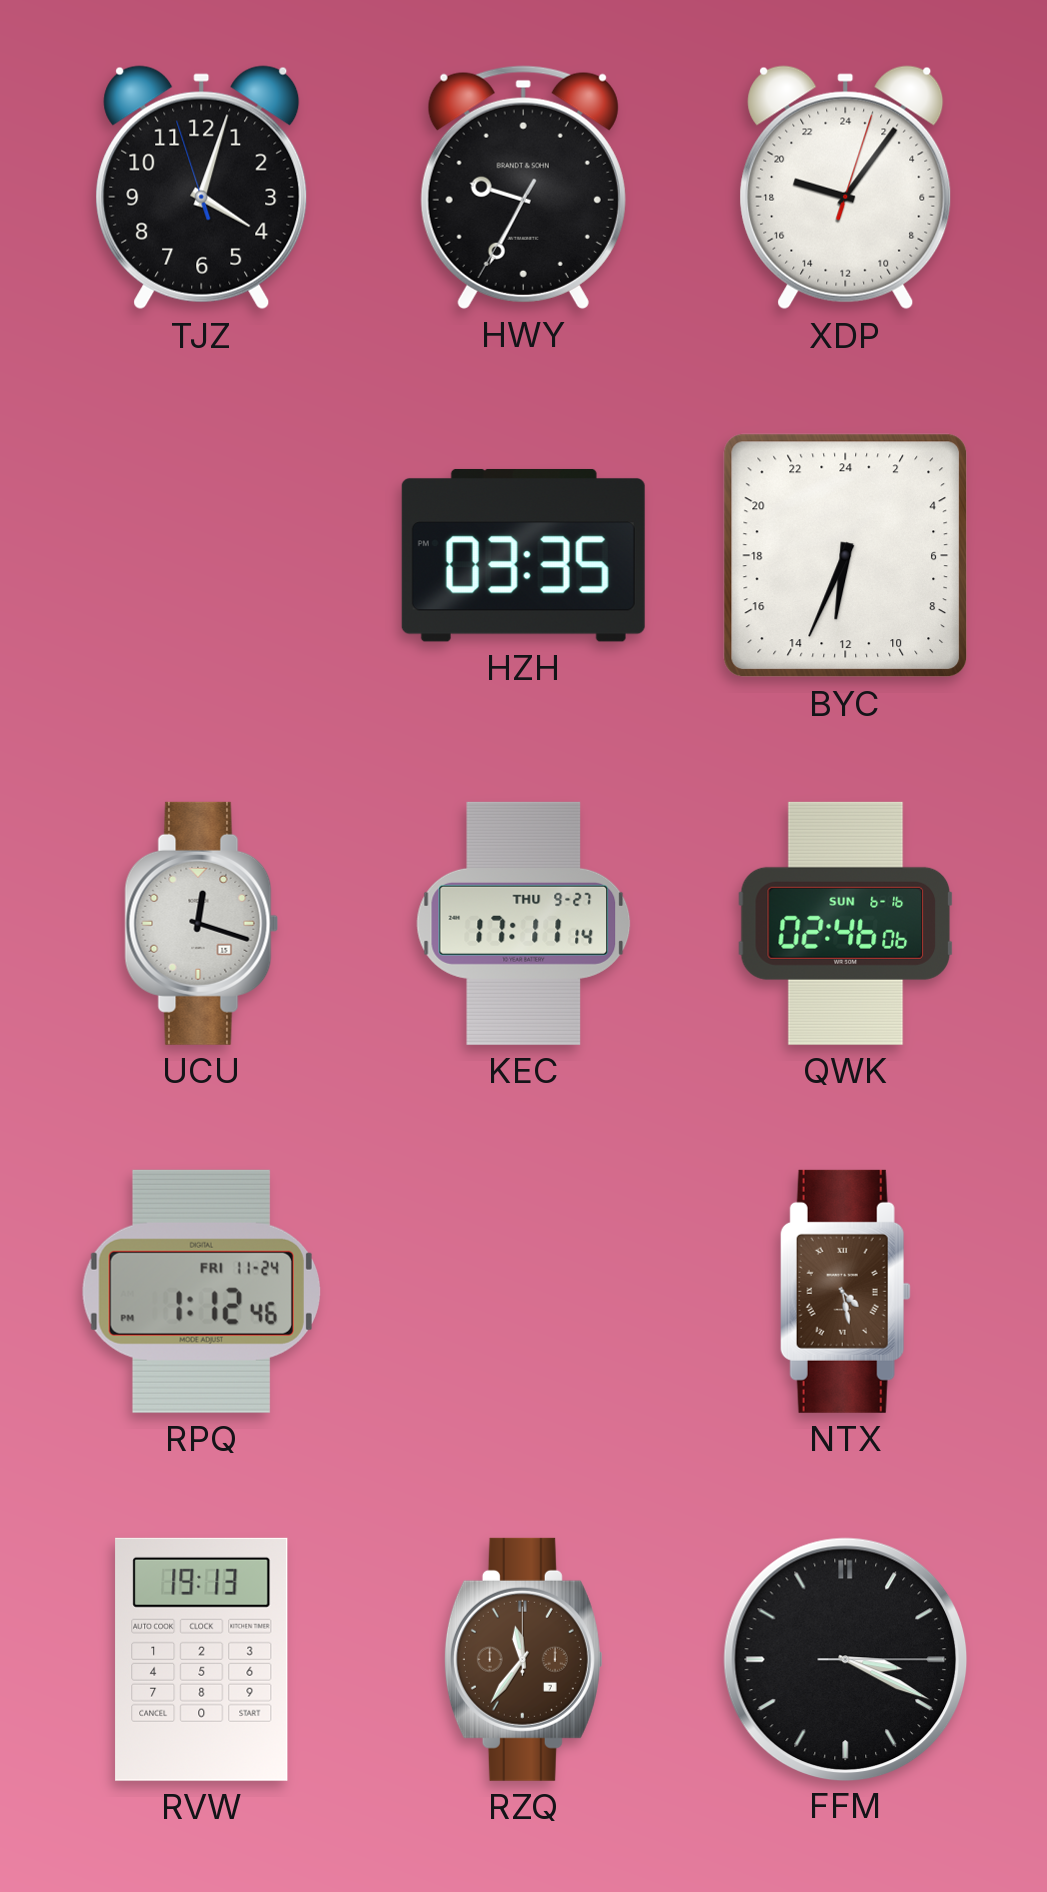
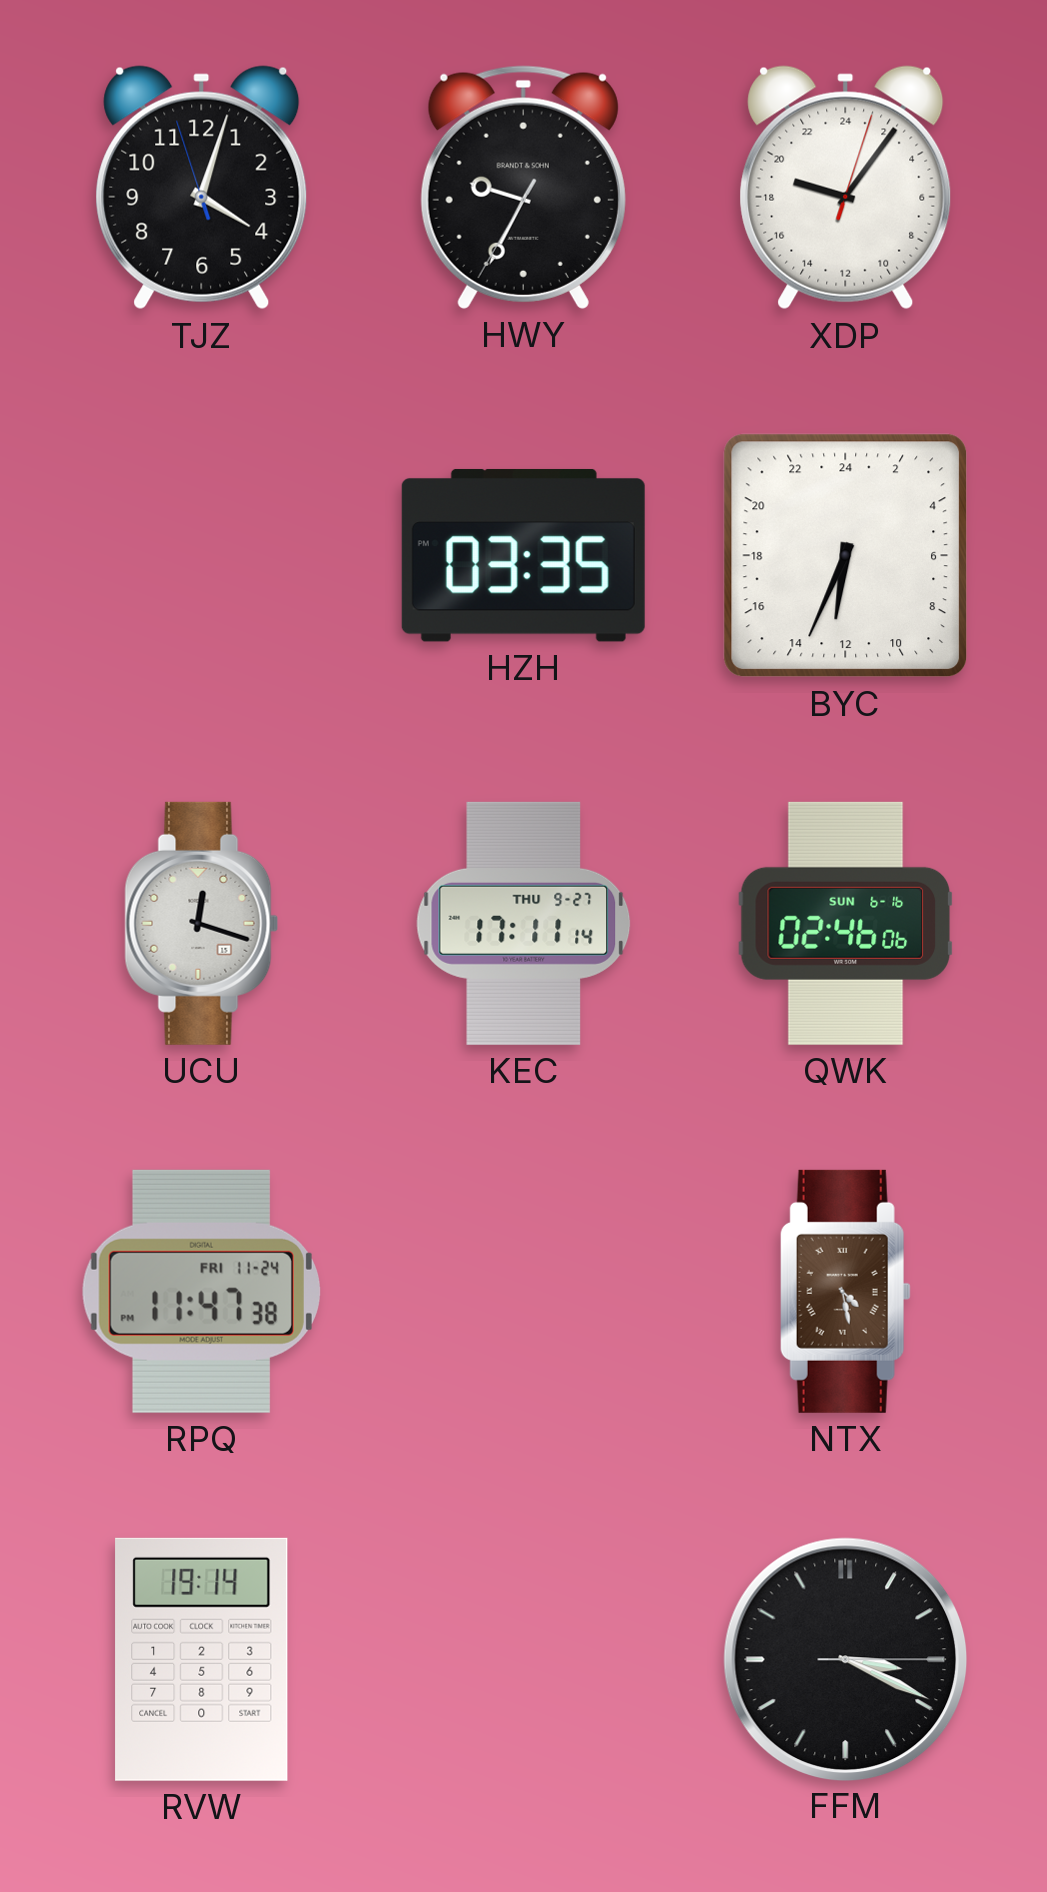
RPQ: 1:12 -> 11:47 (201, 1291)
RVW: 19:13 -> 19:14 (202, 1659)
RZQ: 11:36 -> none (523, 1659)
